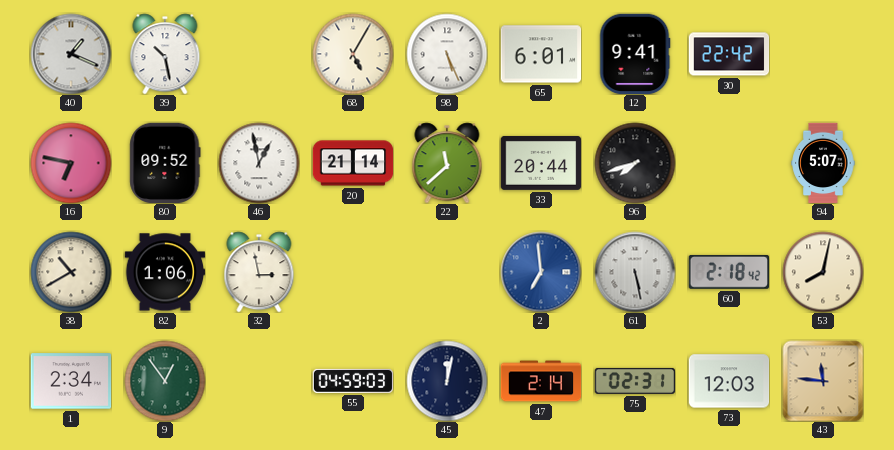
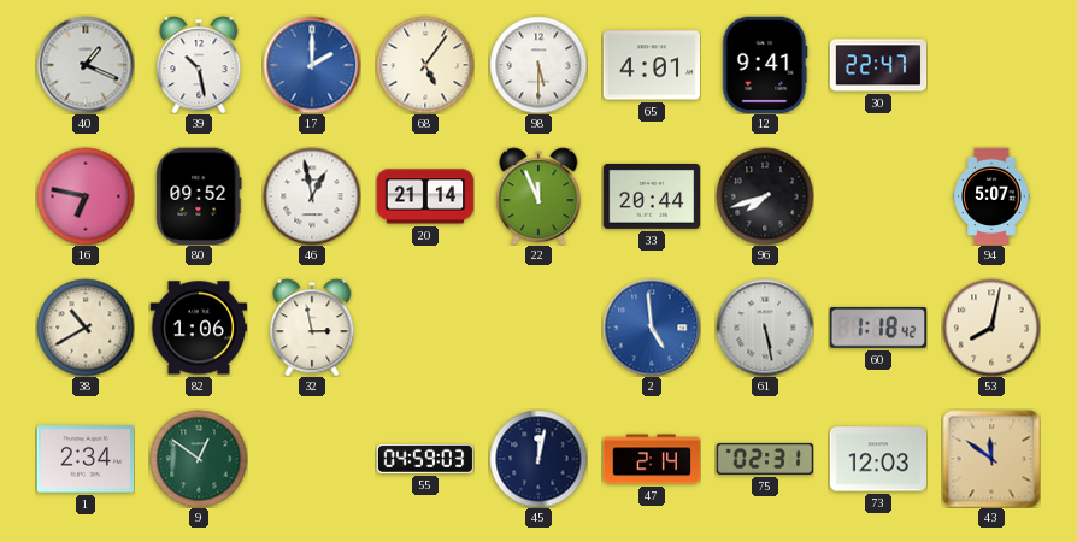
17: none -> 2:00 (312, 65)
68: 5:05 -> 5:06 (425, 65)
98: 5:26 -> 5:30 (538, 65)
65: 6:01 -> 4:01 (652, 65)
30: 22:42 -> 22:47 (878, 65)
22: 11:38 -> 11:56 (538, 196)
2: 6:59 -> 4:59 (652, 328)
60: 2:18 -> 1:18 (877, 328)
9: 12:54 -> 12:51 (199, 459)
43: 11:46 -> 11:51 (991, 459)
